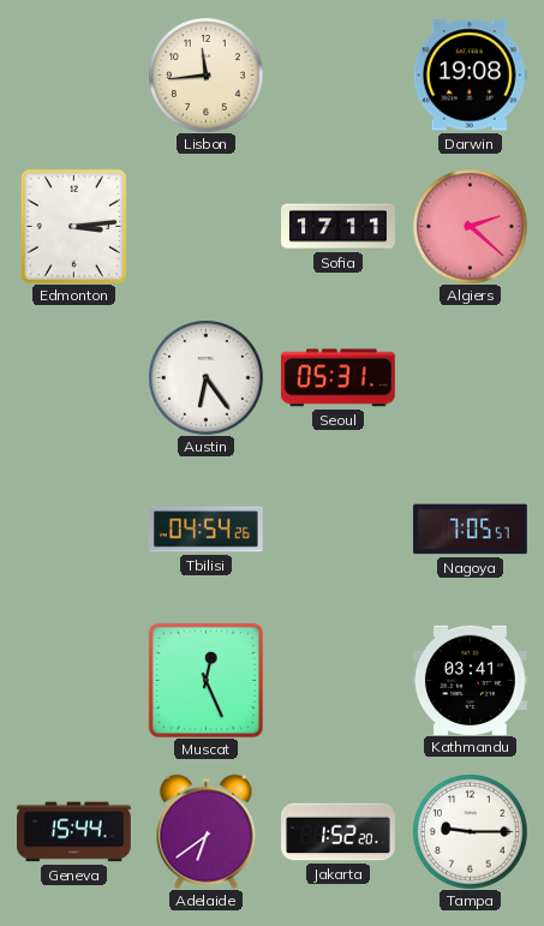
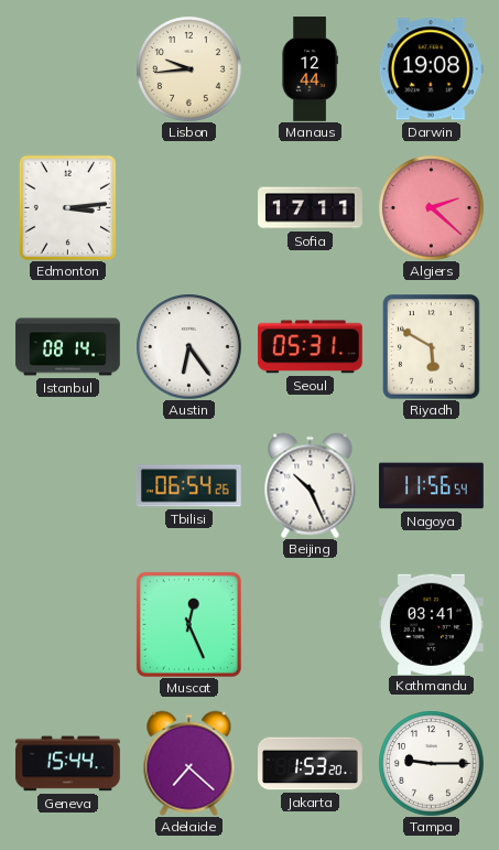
Lisbon: 11:44 -> 9:44 (188, 68)
Manaus: none -> 12:44 (310, 69)
Istanbul: none -> 08:14 (68, 347)
Riyadh: none -> 5:50 (432, 346)
Tbilisi: 04:54 -> 06:54 (189, 486)
Beijing: none -> 10:26 (311, 485)
Nagoya: 7:05 -> 11:56 (432, 486)
Adelaide: 6:39 -> 7:22 (189, 763)
Jakarta: 1:52 -> 1:53 (311, 764)
